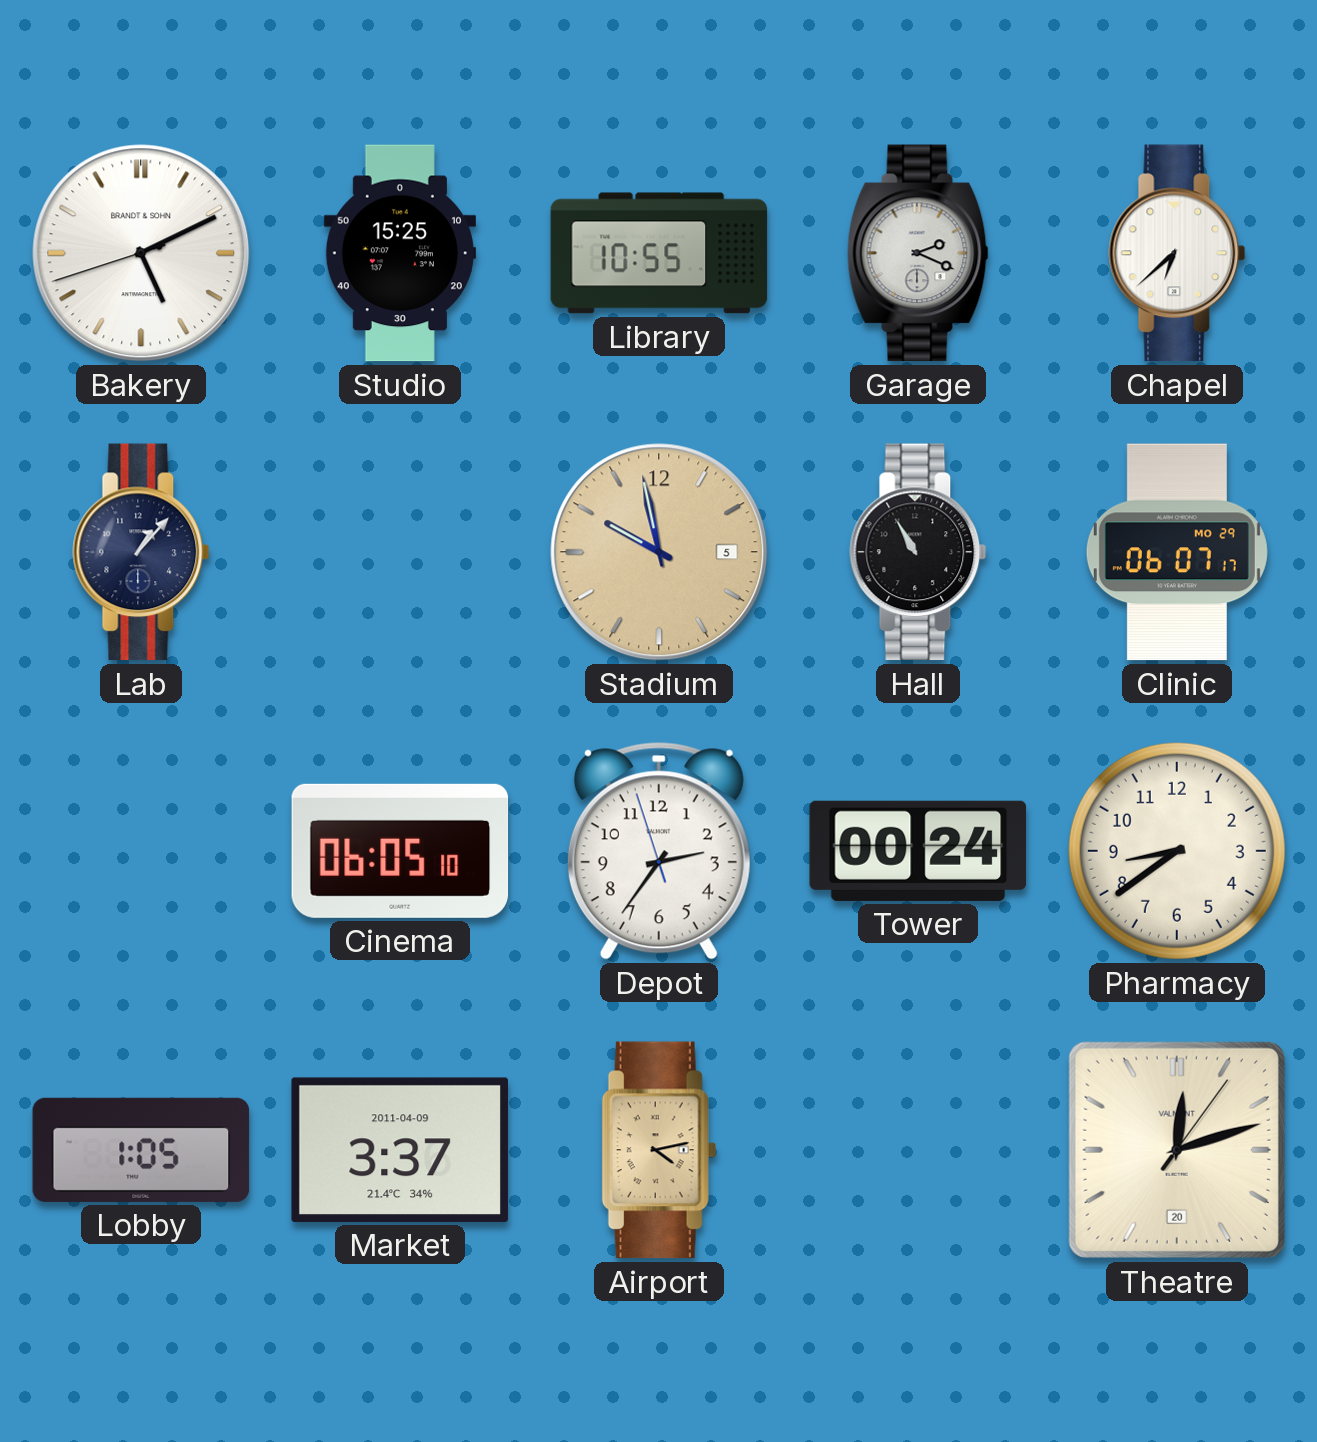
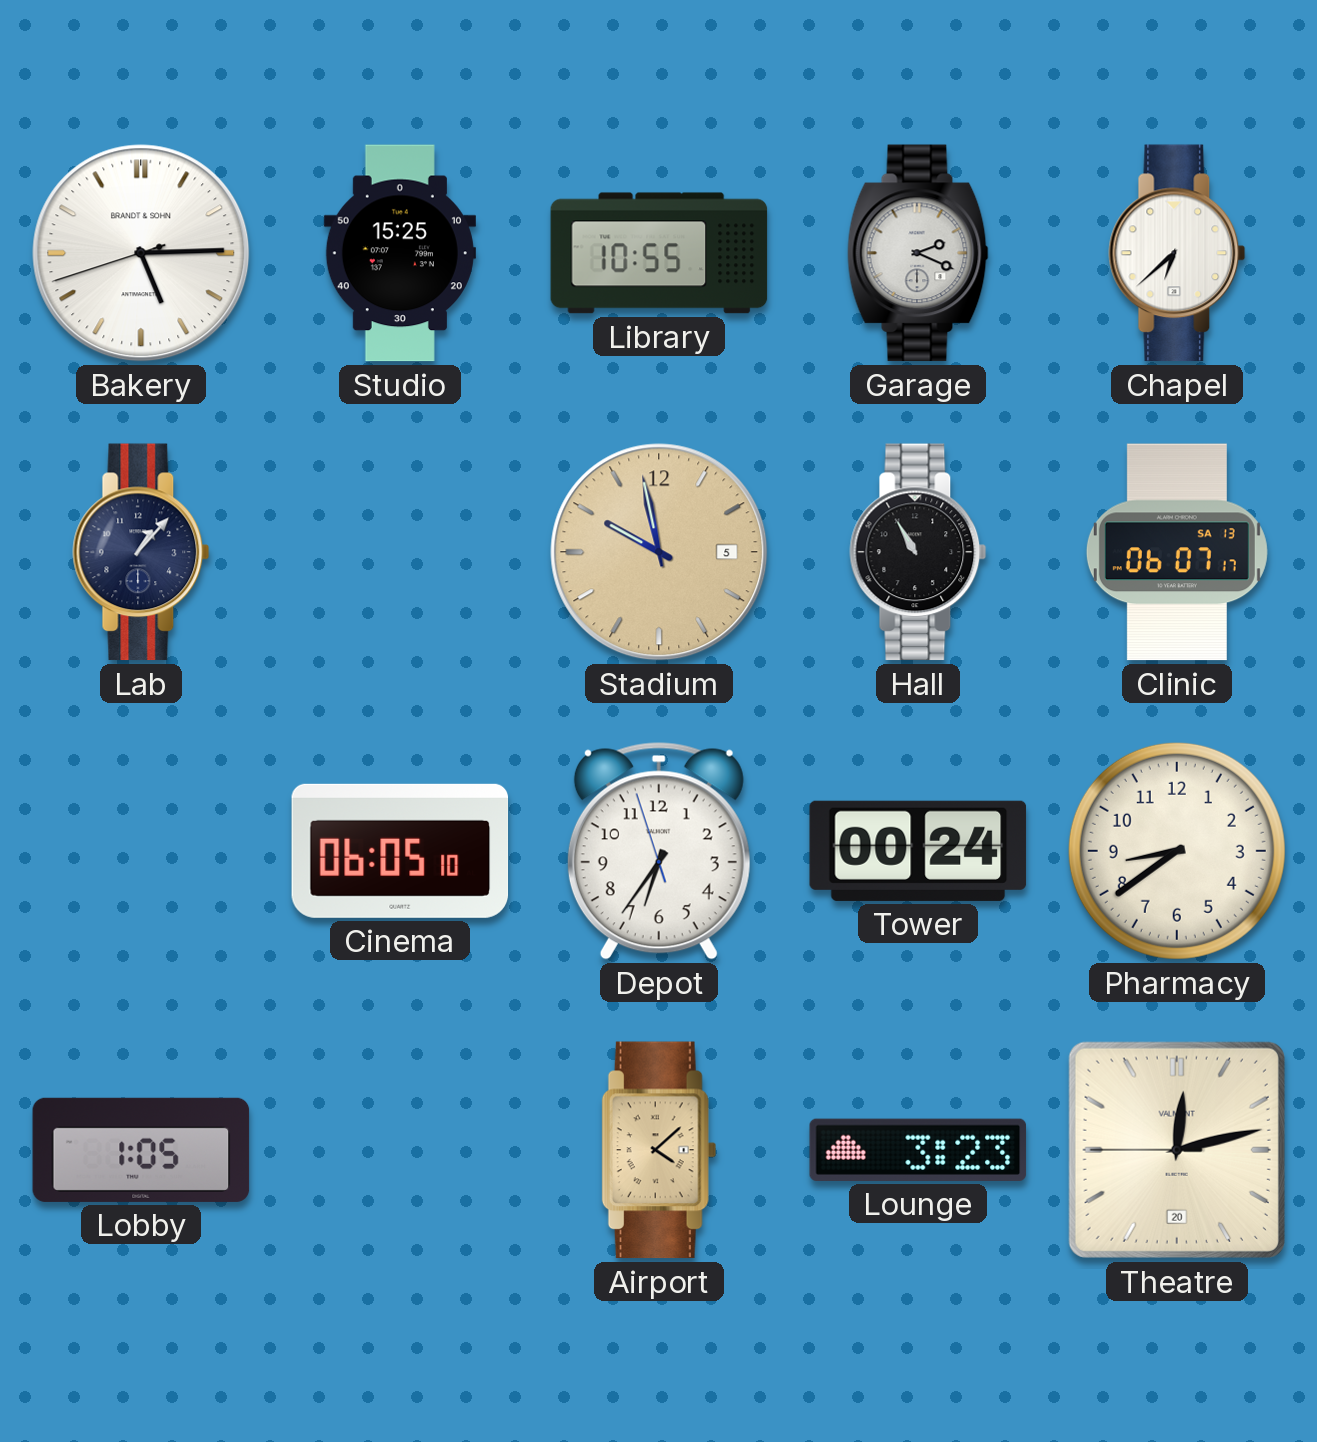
Bakery: 5:10 -> 5:14 (141, 253)
Clinic date: MO 29 -> SA 13 (1177, 552)
Depot: 2:35 -> 6:35 (659, 851)
Market: 3:37 -> none (400, 1150)
Airport: 4:13 -> 4:08 (659, 1150)
Lounge: none -> 3:23 (918, 1150)
Theatre: 12:12:06 -> 12:12:45 (1177, 1150)
